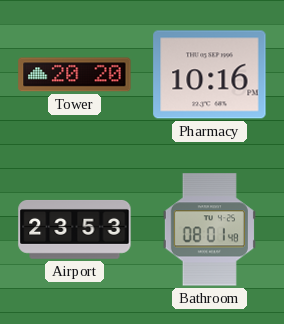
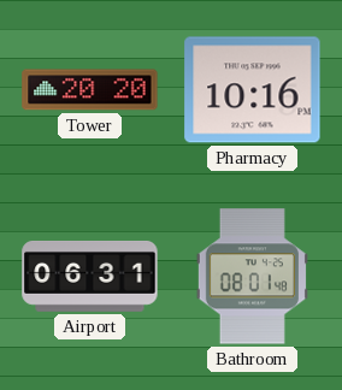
Airport: 23:53 -> 06:31 (90, 277)
